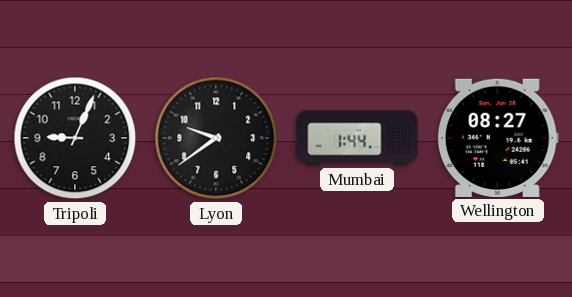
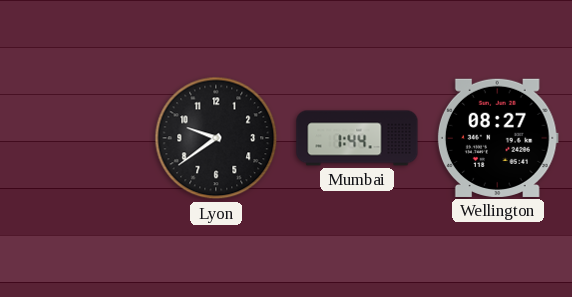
Tripoli: 9:04 -> none (75, 138)
